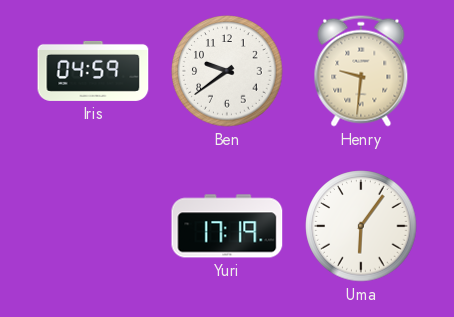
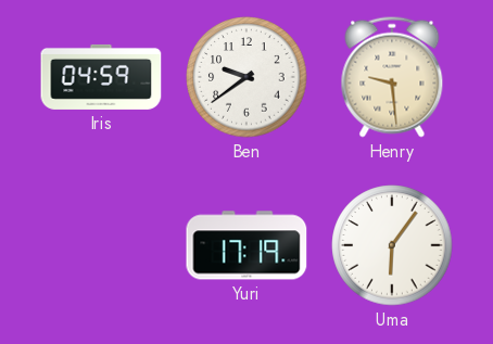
Henry: 9:31 -> 9:29 (392, 77)
